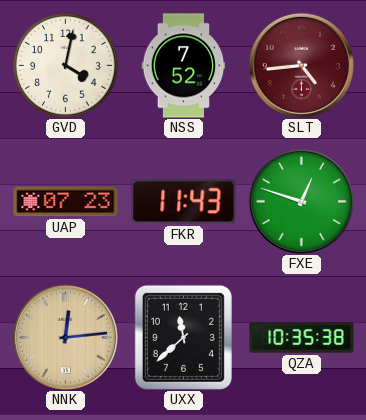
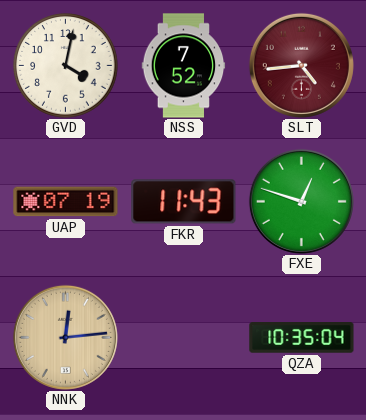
UAP: 07:23 -> 07:19 (66, 202)
UXX: 11:38 -> none (183, 337)
QZA: 10:35:38 -> 10:35:04 (302, 338)
